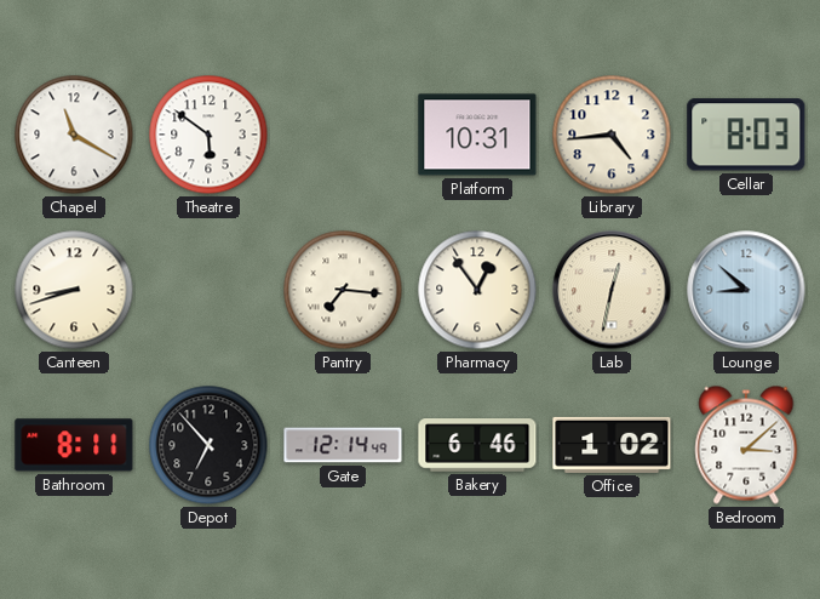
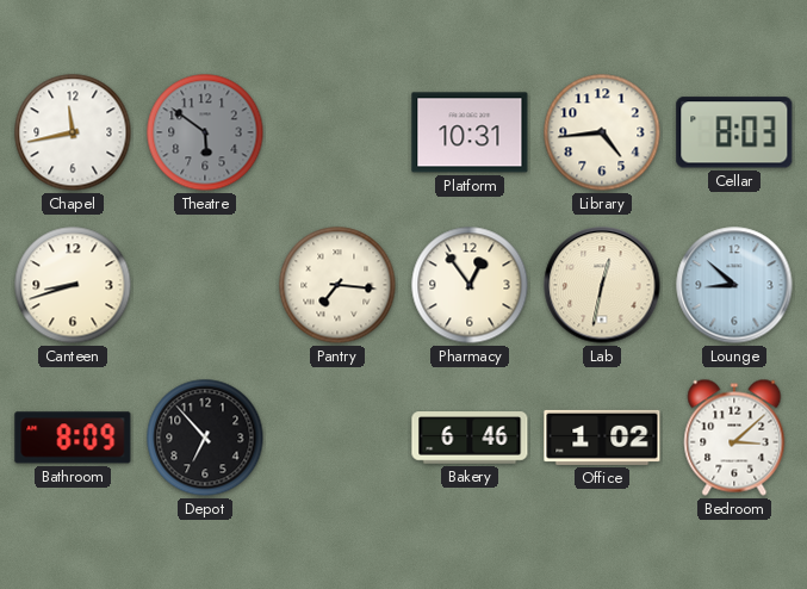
Chapel: 11:20 -> 11:43 (73, 132)
Theatre dial: white -> grey (205, 132)
Bathroom: 8:11 -> 8:09 (73, 438)
Gate: 12:14 -> none (343, 445)
